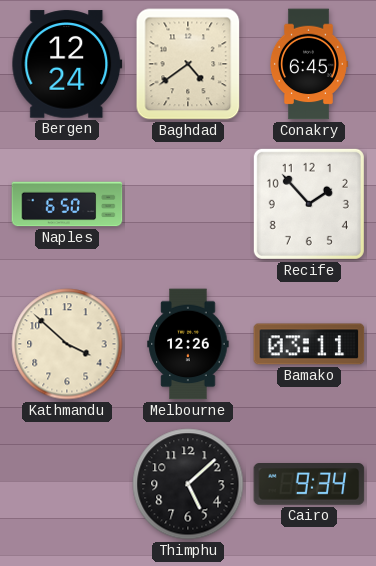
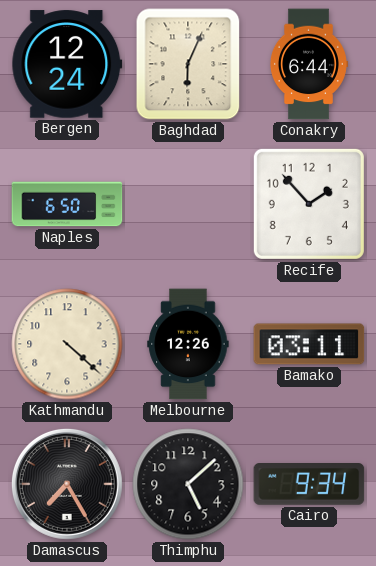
Baghdad: 4:39 -> 6:04 (188, 64)
Conakry: 6:45 -> 6:44 (308, 64)
Kathmandu: 3:52 -> 4:22 (67, 344)
Damascus: none -> 7:25 (67, 484)
